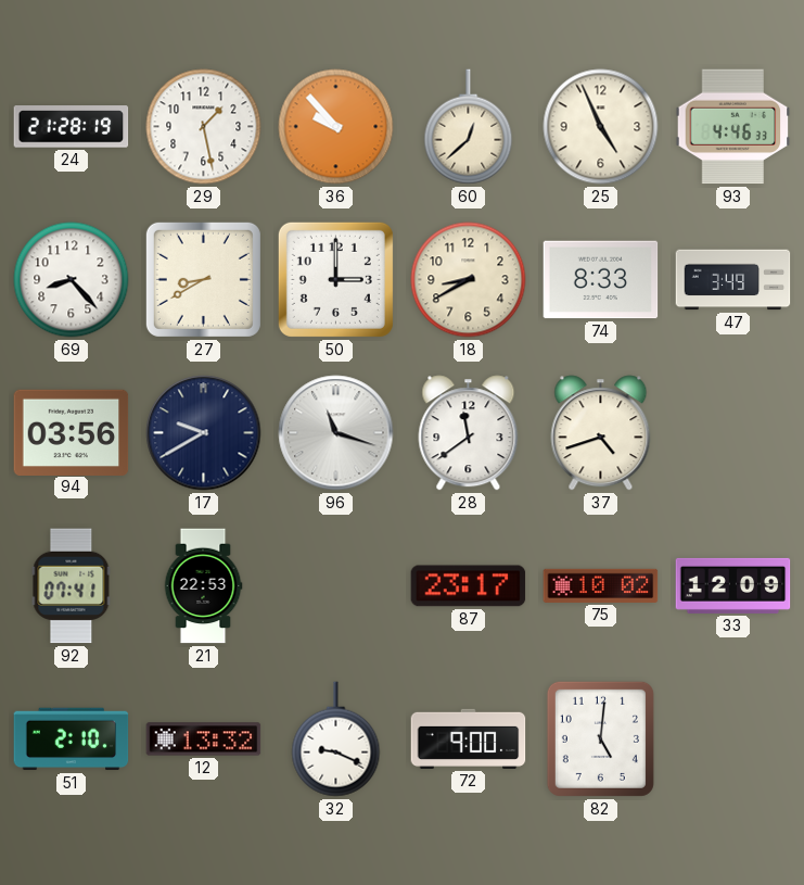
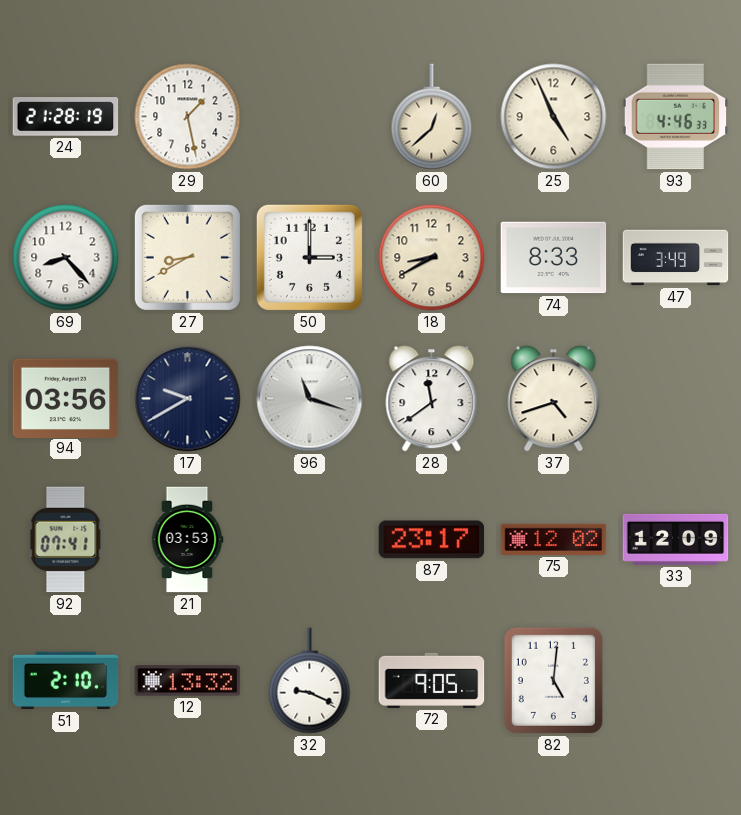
36: 9:53 -> none (336, 127)
21: 22:53 -> 03:53 (187, 540)
75: 10:02 -> 12:02 (554, 539)
72: 9:00 -> 9:05 (432, 680)
